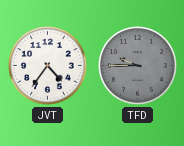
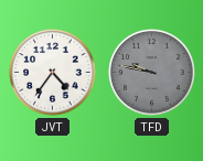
TFD: 9:45 -> 9:47 (152, 73)
